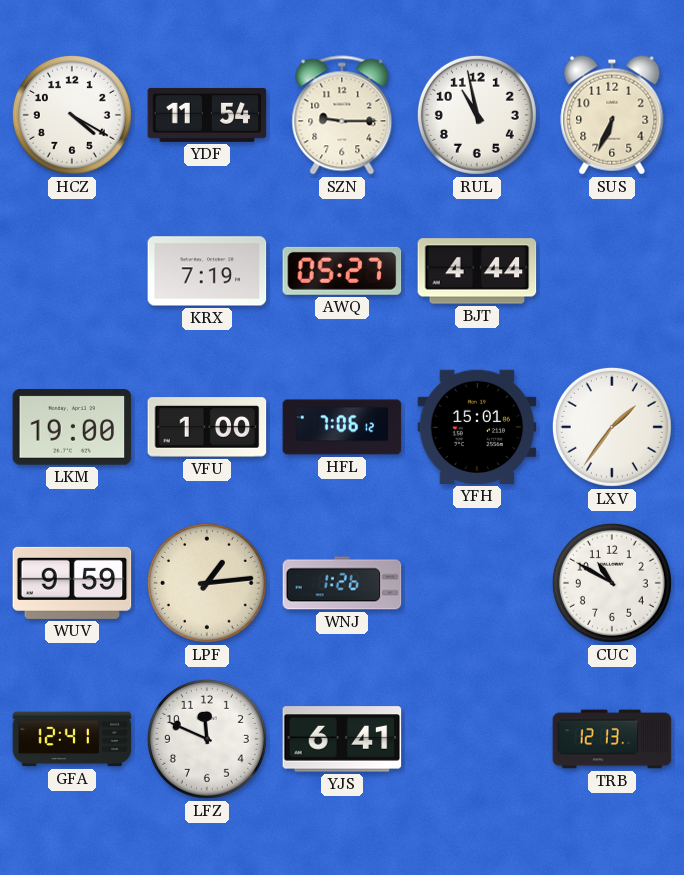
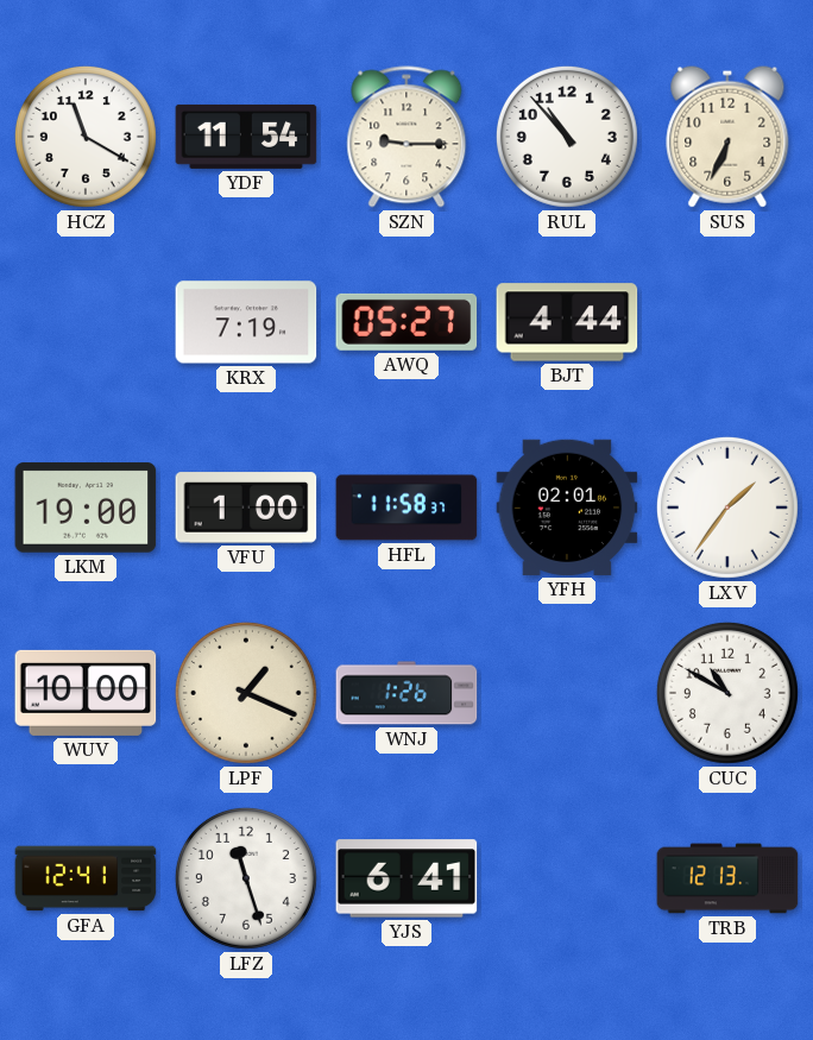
HCZ: 4:20 -> 11:20 (86, 137)
RUL: 10:58 -> 10:53 (567, 137)
HFL: 7:06 -> 11:58 (406, 508)
YFH: 15:01 -> 02:01 (567, 508)
WUV: 9:59 -> 10:00 (86, 693)
LPF: 1:14 -> 1:19 (246, 693)
LFZ: 11:49 -> 11:27 (246, 878)
